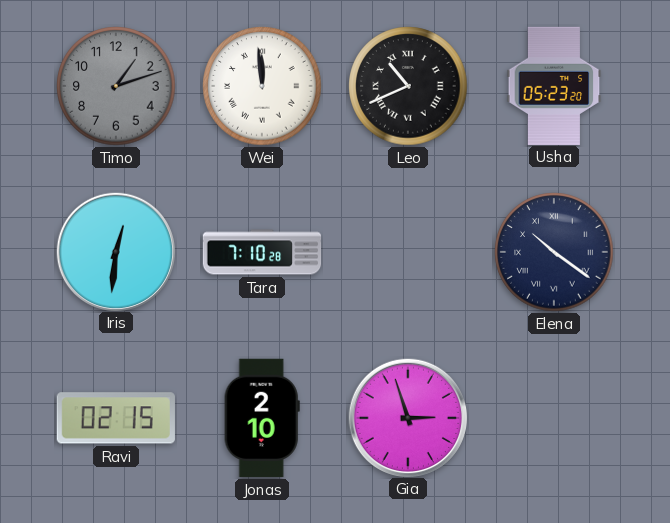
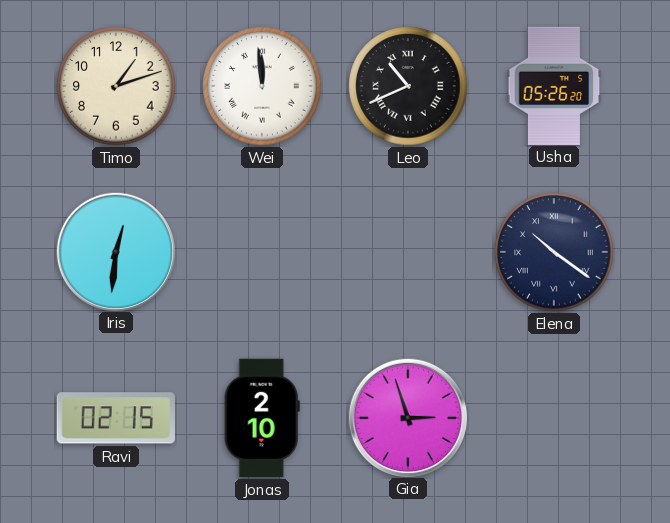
Timo dial: grey -> cream (116, 86)
Usha: 05:23 -> 05:26 (554, 85)
Tara: 7:10 -> none (262, 252)
